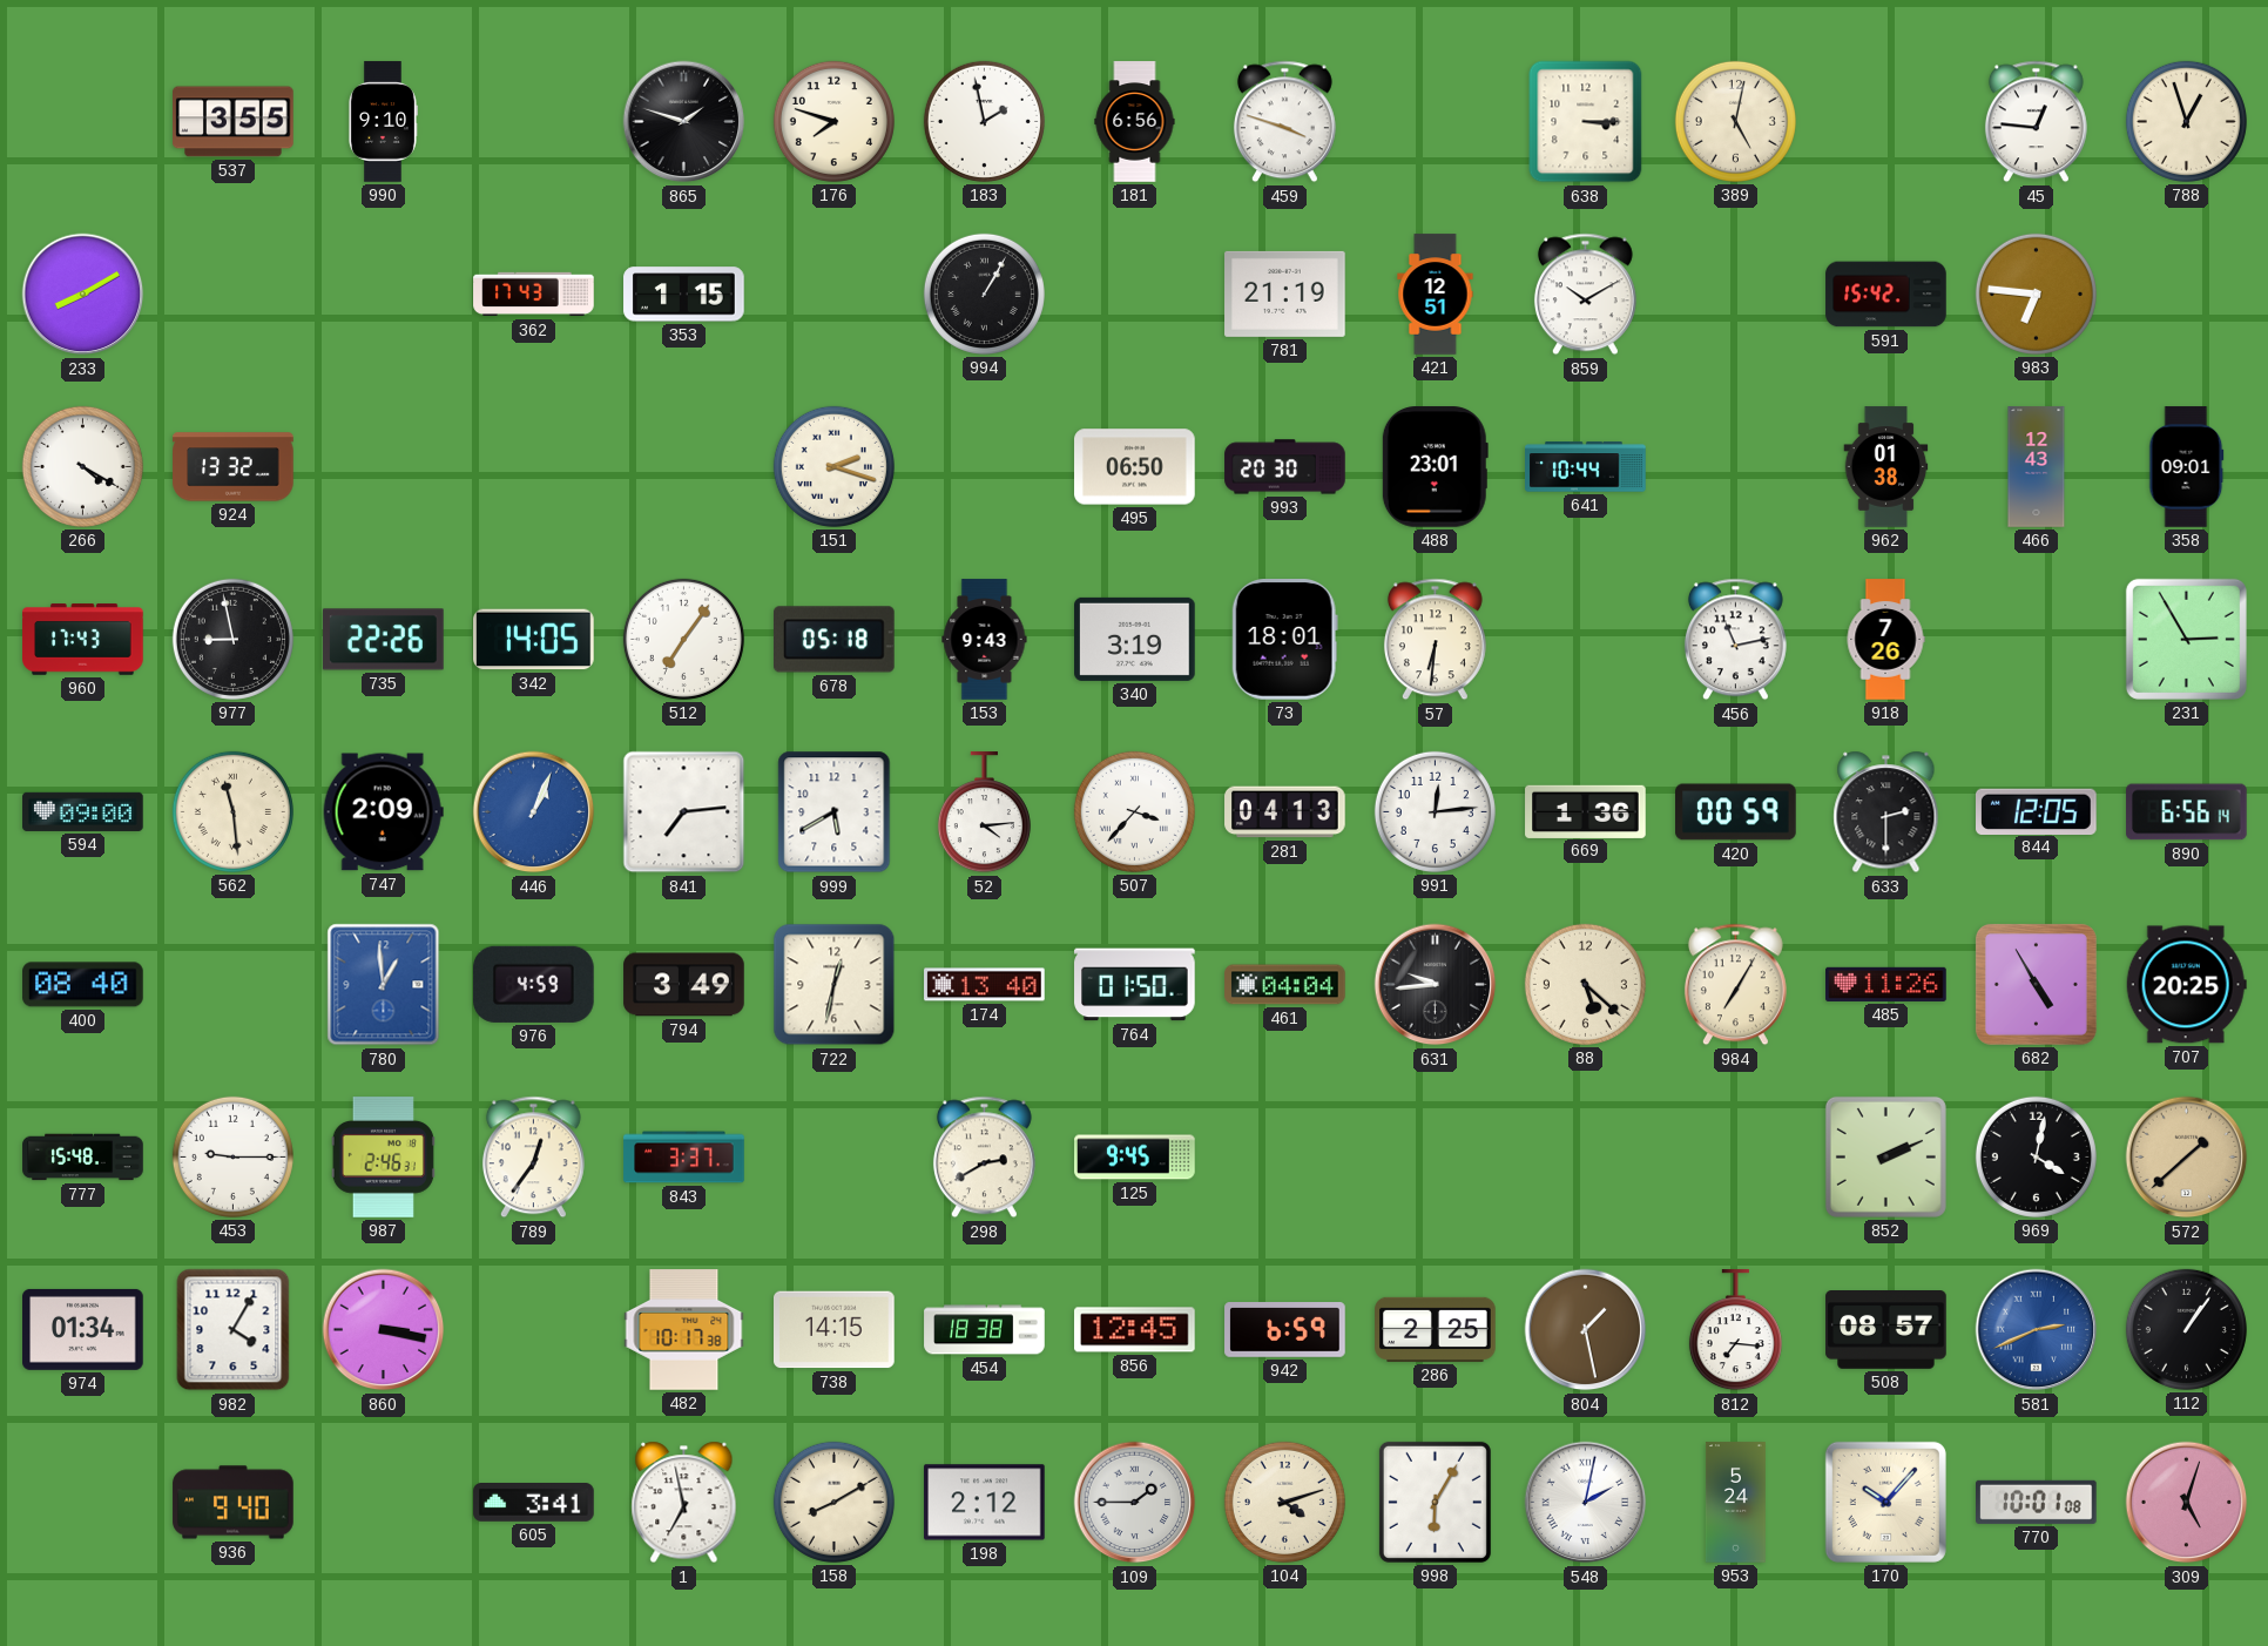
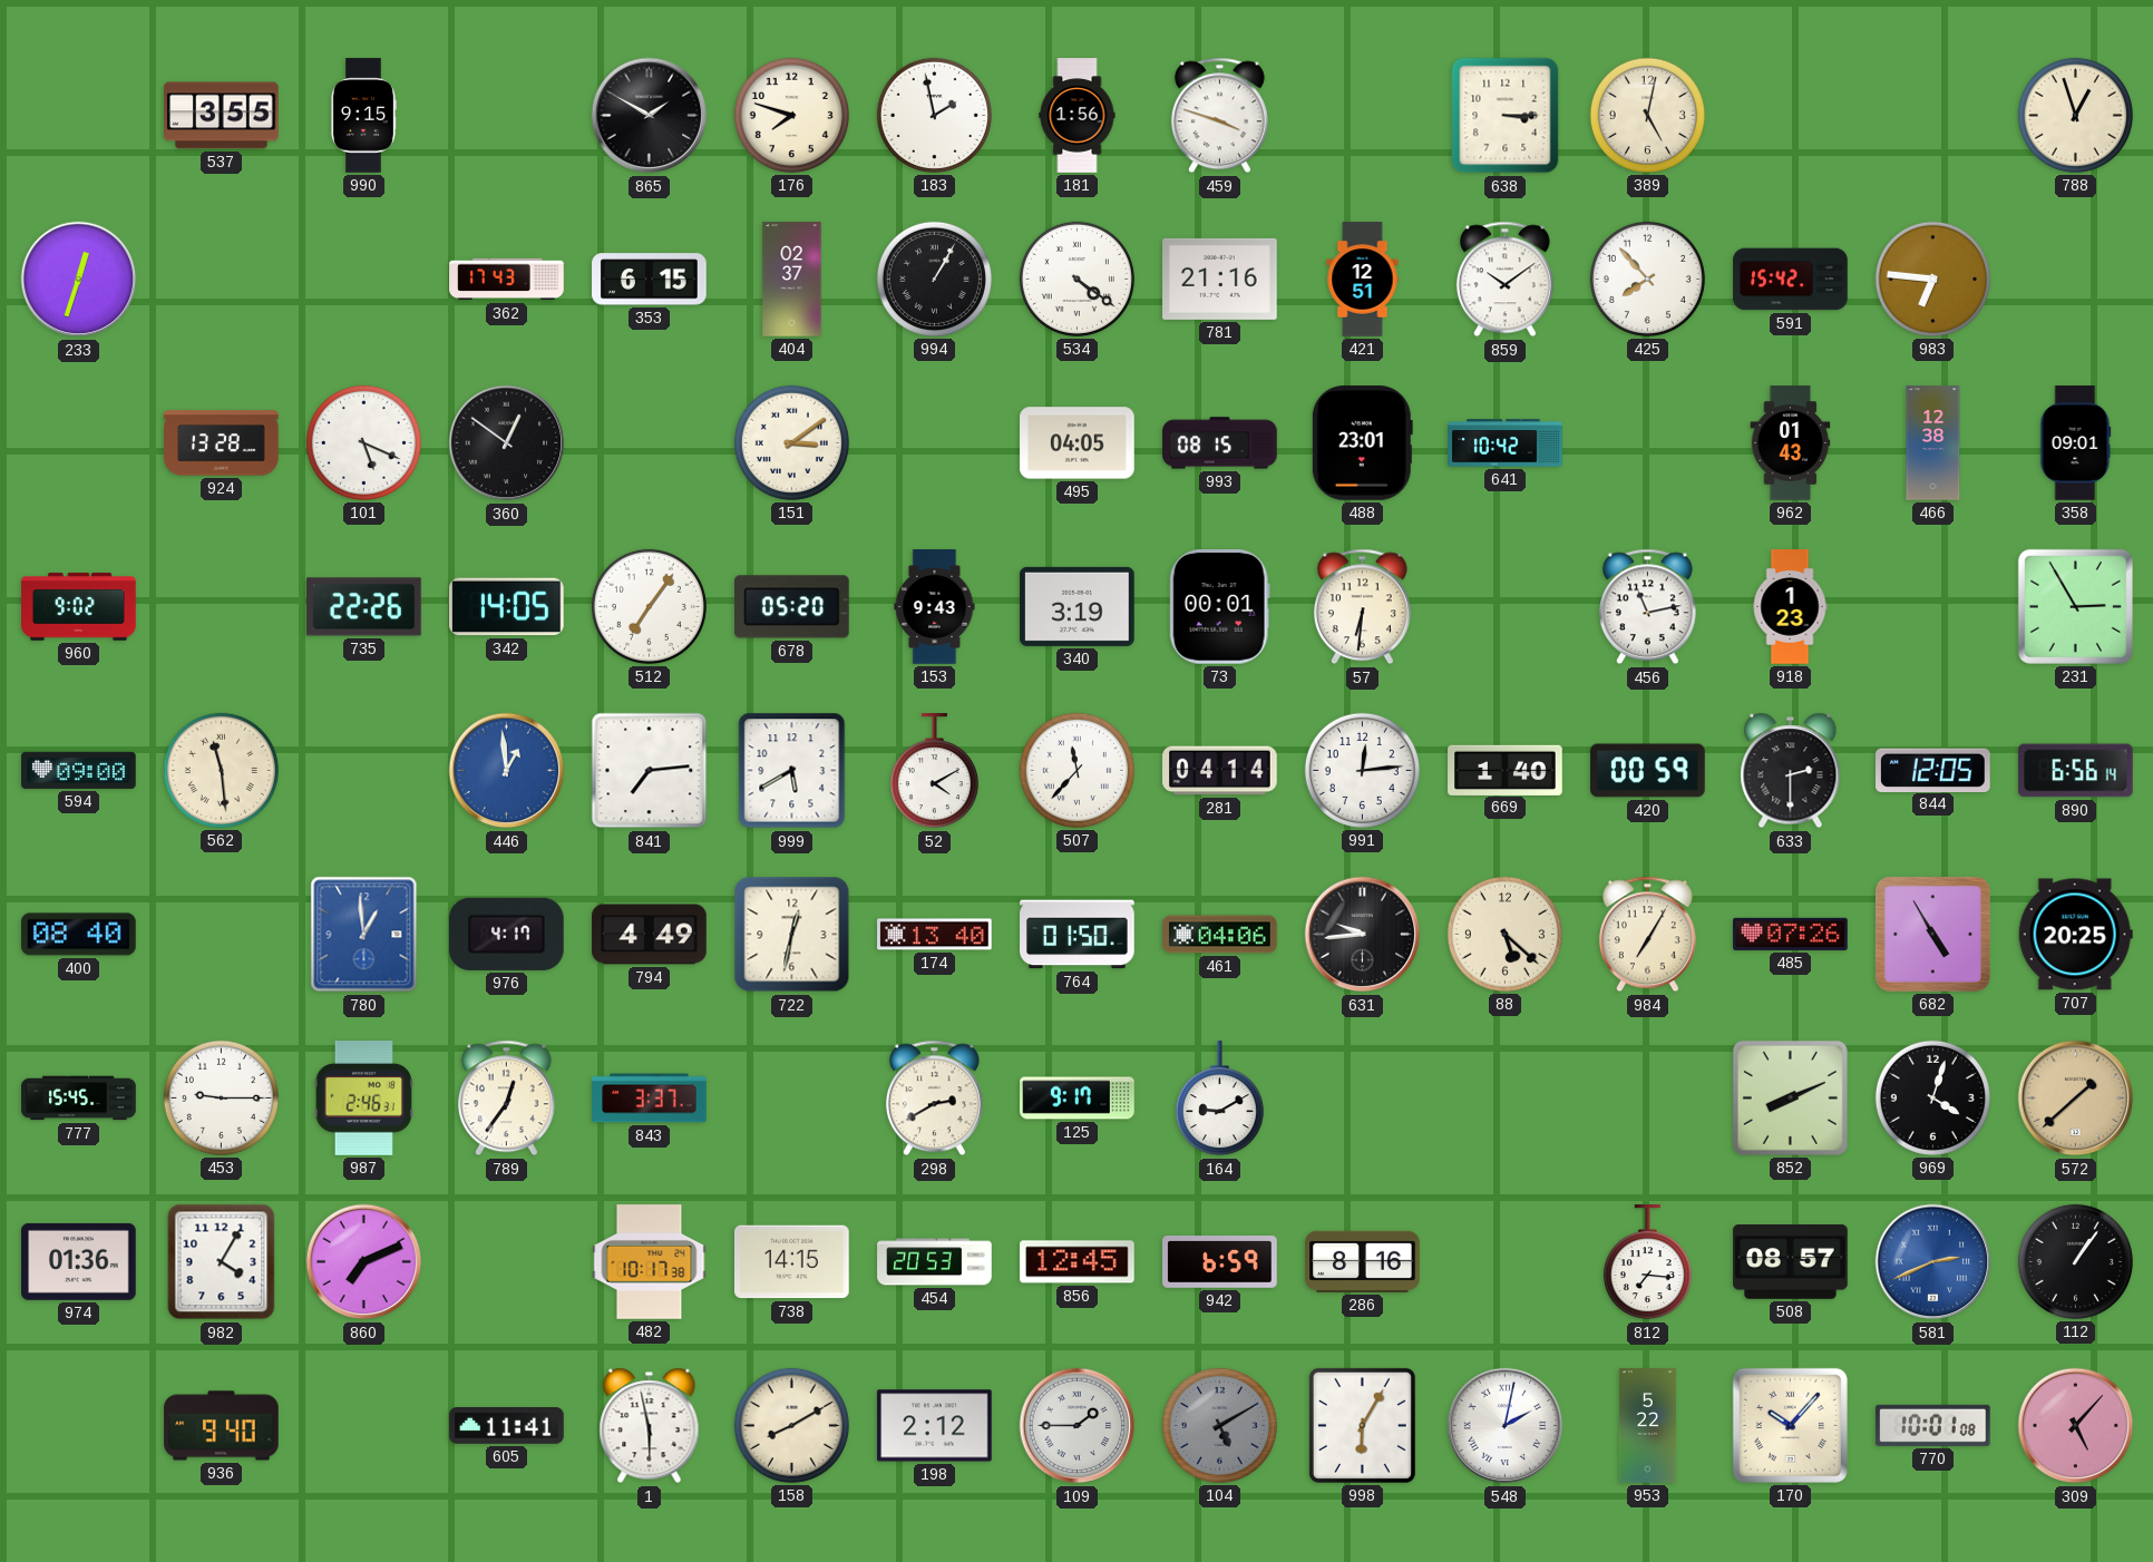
990: 9:10 -> 9:15 (364, 116)
865: 1:48 -> 1:50 (650, 116)
181: 6:56 -> 1:56 (1078, 116)
45: 12:46 -> none (2036, 122)
233: 8:10 -> 12:33 (79, 280)
353: 1:15 -> 6:15 (650, 280)
404: none -> 02:37 (792, 280)
534: none -> 4:21 (1076, 279)
781: 21:19 -> 21:16 (1220, 279)
859: 10:10 -> 10:09 (1504, 280)
425: none -> 7:53 (1647, 279)
266: 4:20 -> none (82, 466)
924: 13:32 -> 13:28 (222, 443)
101: none -> 5:19 (363, 442)
360: none -> 12:51 (507, 443)
151: 2:18 -> 3:09 (791, 442)
495: 06:50 -> 04:05 (1078, 443)
993: 20:30 -> 08:15 (1220, 443)
641: 10:44 -> 10:42 (1506, 443)
962: 01:38 -> 01:43 (1791, 443)
466: 12:43 -> 12:38 (1933, 443)
960: 17:43 -> 9:02 (79, 607)
977: 8:58 -> none (232, 639)
678: 05:18 -> 05:20 (792, 607)
73: 18:01 -> 00:01 (1219, 607)
918: 7:26 -> 1:23 (1790, 607)
747: 2:09 -> none (383, 812)
446: 1:04 -> 12:59 (507, 771)
52: 4:14 -> 4:10 (934, 771)
507: 3:37 -> 11:37 (1076, 770)
281: 04:13 -> 04:14 (1220, 771)
669: 1:36 -> 1:40 (1506, 770)
976: 4:59 -> 4:17 (507, 934)
794: 3:49 -> 4:49 (650, 935)
461: 04:04 -> 04:06 (1220, 935)
485: 11:26 -> 07:26 (1791, 934)
777: 15:48 -> 15:45 (79, 1099)
125: 9:45 -> 9:17 (1078, 1099)
164: none -> 9:10 (1219, 1099)
852: 2:11 -> 8:11 (1790, 1097)
969: 4:02 -> 4:03 (1932, 1097)
974: 01:34 -> 01:36 (79, 1261)
860: 3:17 -> 7:11 (364, 1262)
454: 18:38 -> 20:53 (935, 1262)
286: 2:25 -> 8:16 (1363, 1261)
804: 1:28 -> none (1586, 1330)
605: 3:41 -> 11:41 (507, 1426)
1: 6:58 -> 5:58 (650, 1426)
104: 4:12 -> 5:10 (1219, 1425)
104 dial: cream -> grey (1219, 1425)
953: 5:24 -> 5:22 (1647, 1426)
309: 5:03 -> 5:07 (2076, 1426)
